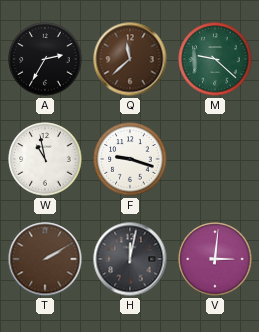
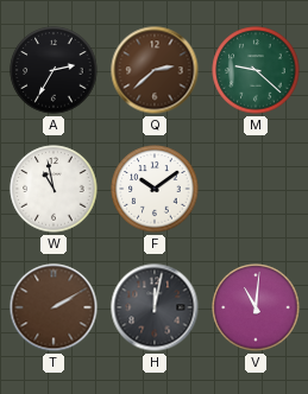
Q: 11:38 -> 2:38 (155, 70)
F: 9:18 -> 10:09 (155, 189)
V: 3:01 -> 11:01 (256, 307)
